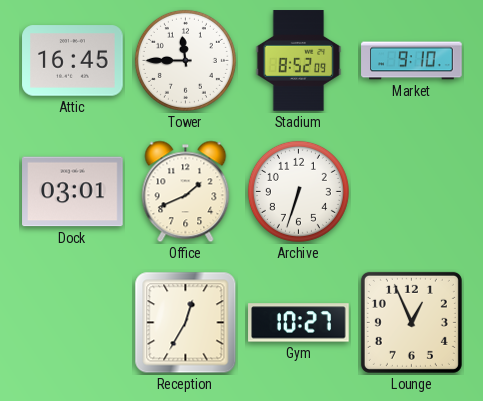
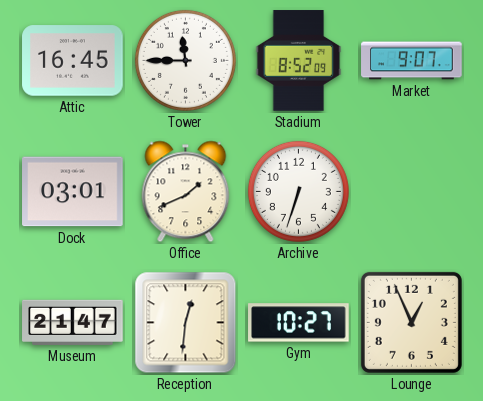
Market: 9:10 -> 9:07 (412, 61)
Museum: none -> 21:47 (73, 322)
Reception: 12:35 -> 12:31 (186, 323)
